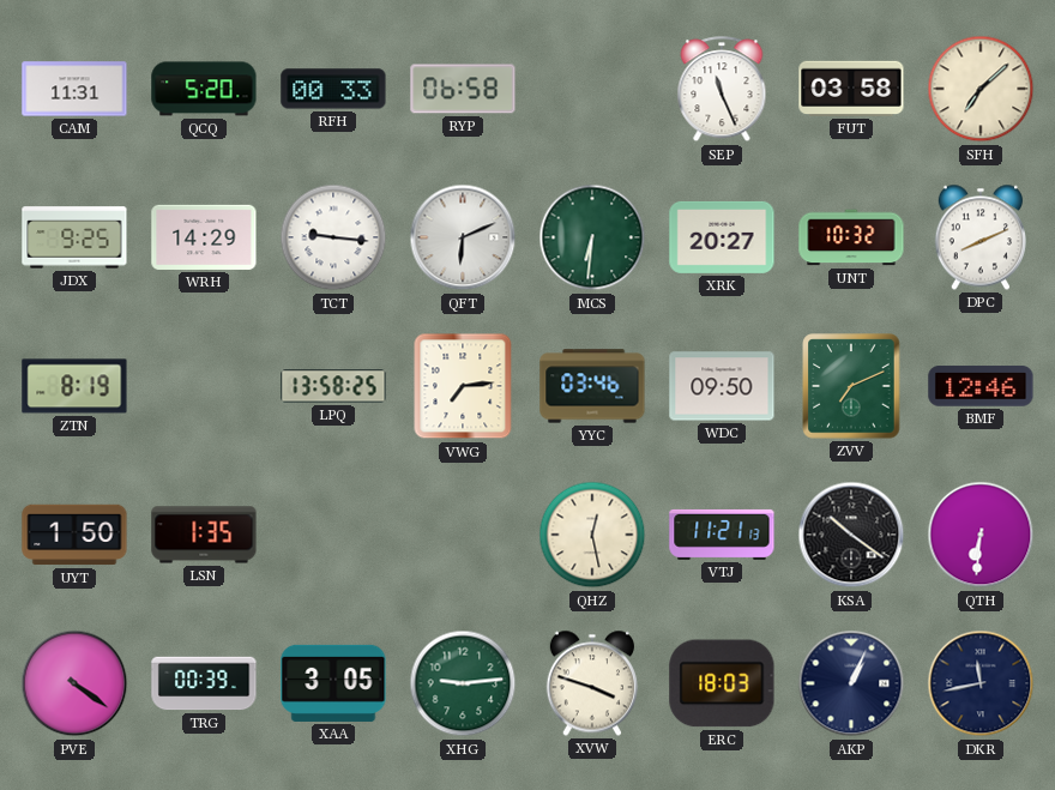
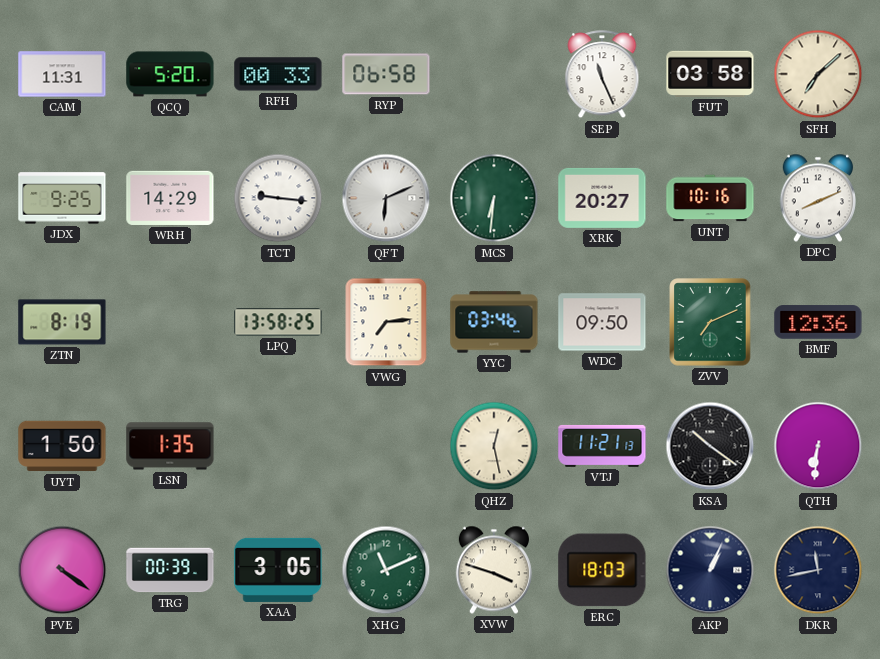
UNT: 10:32 -> 10:16 (710, 198)
BMF: 12:46 -> 12:36 (818, 322)
XHG: 9:14 -> 11:11 (386, 570)
